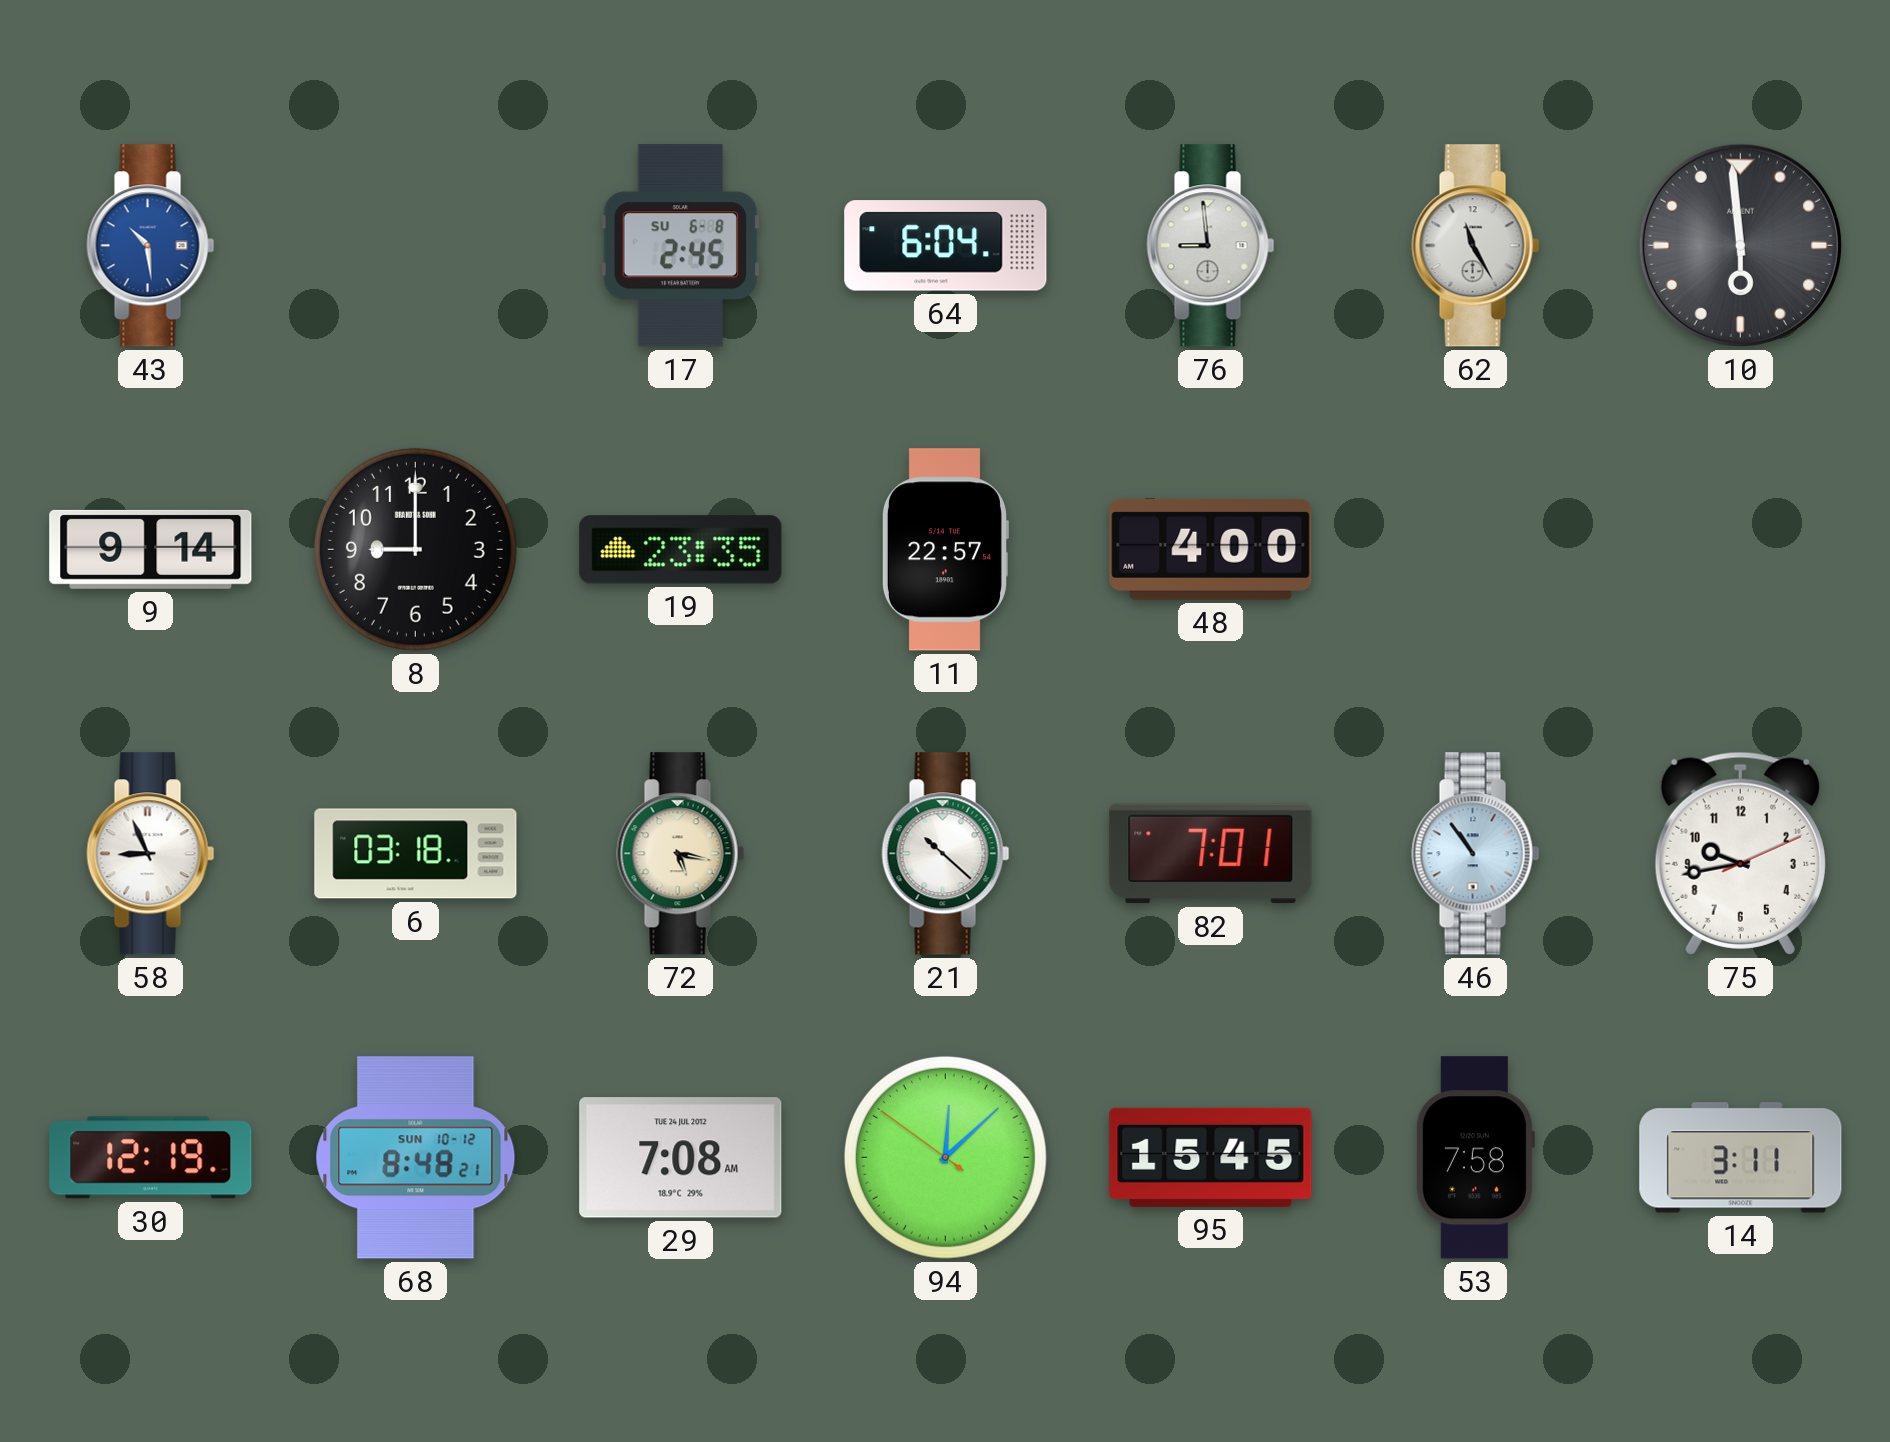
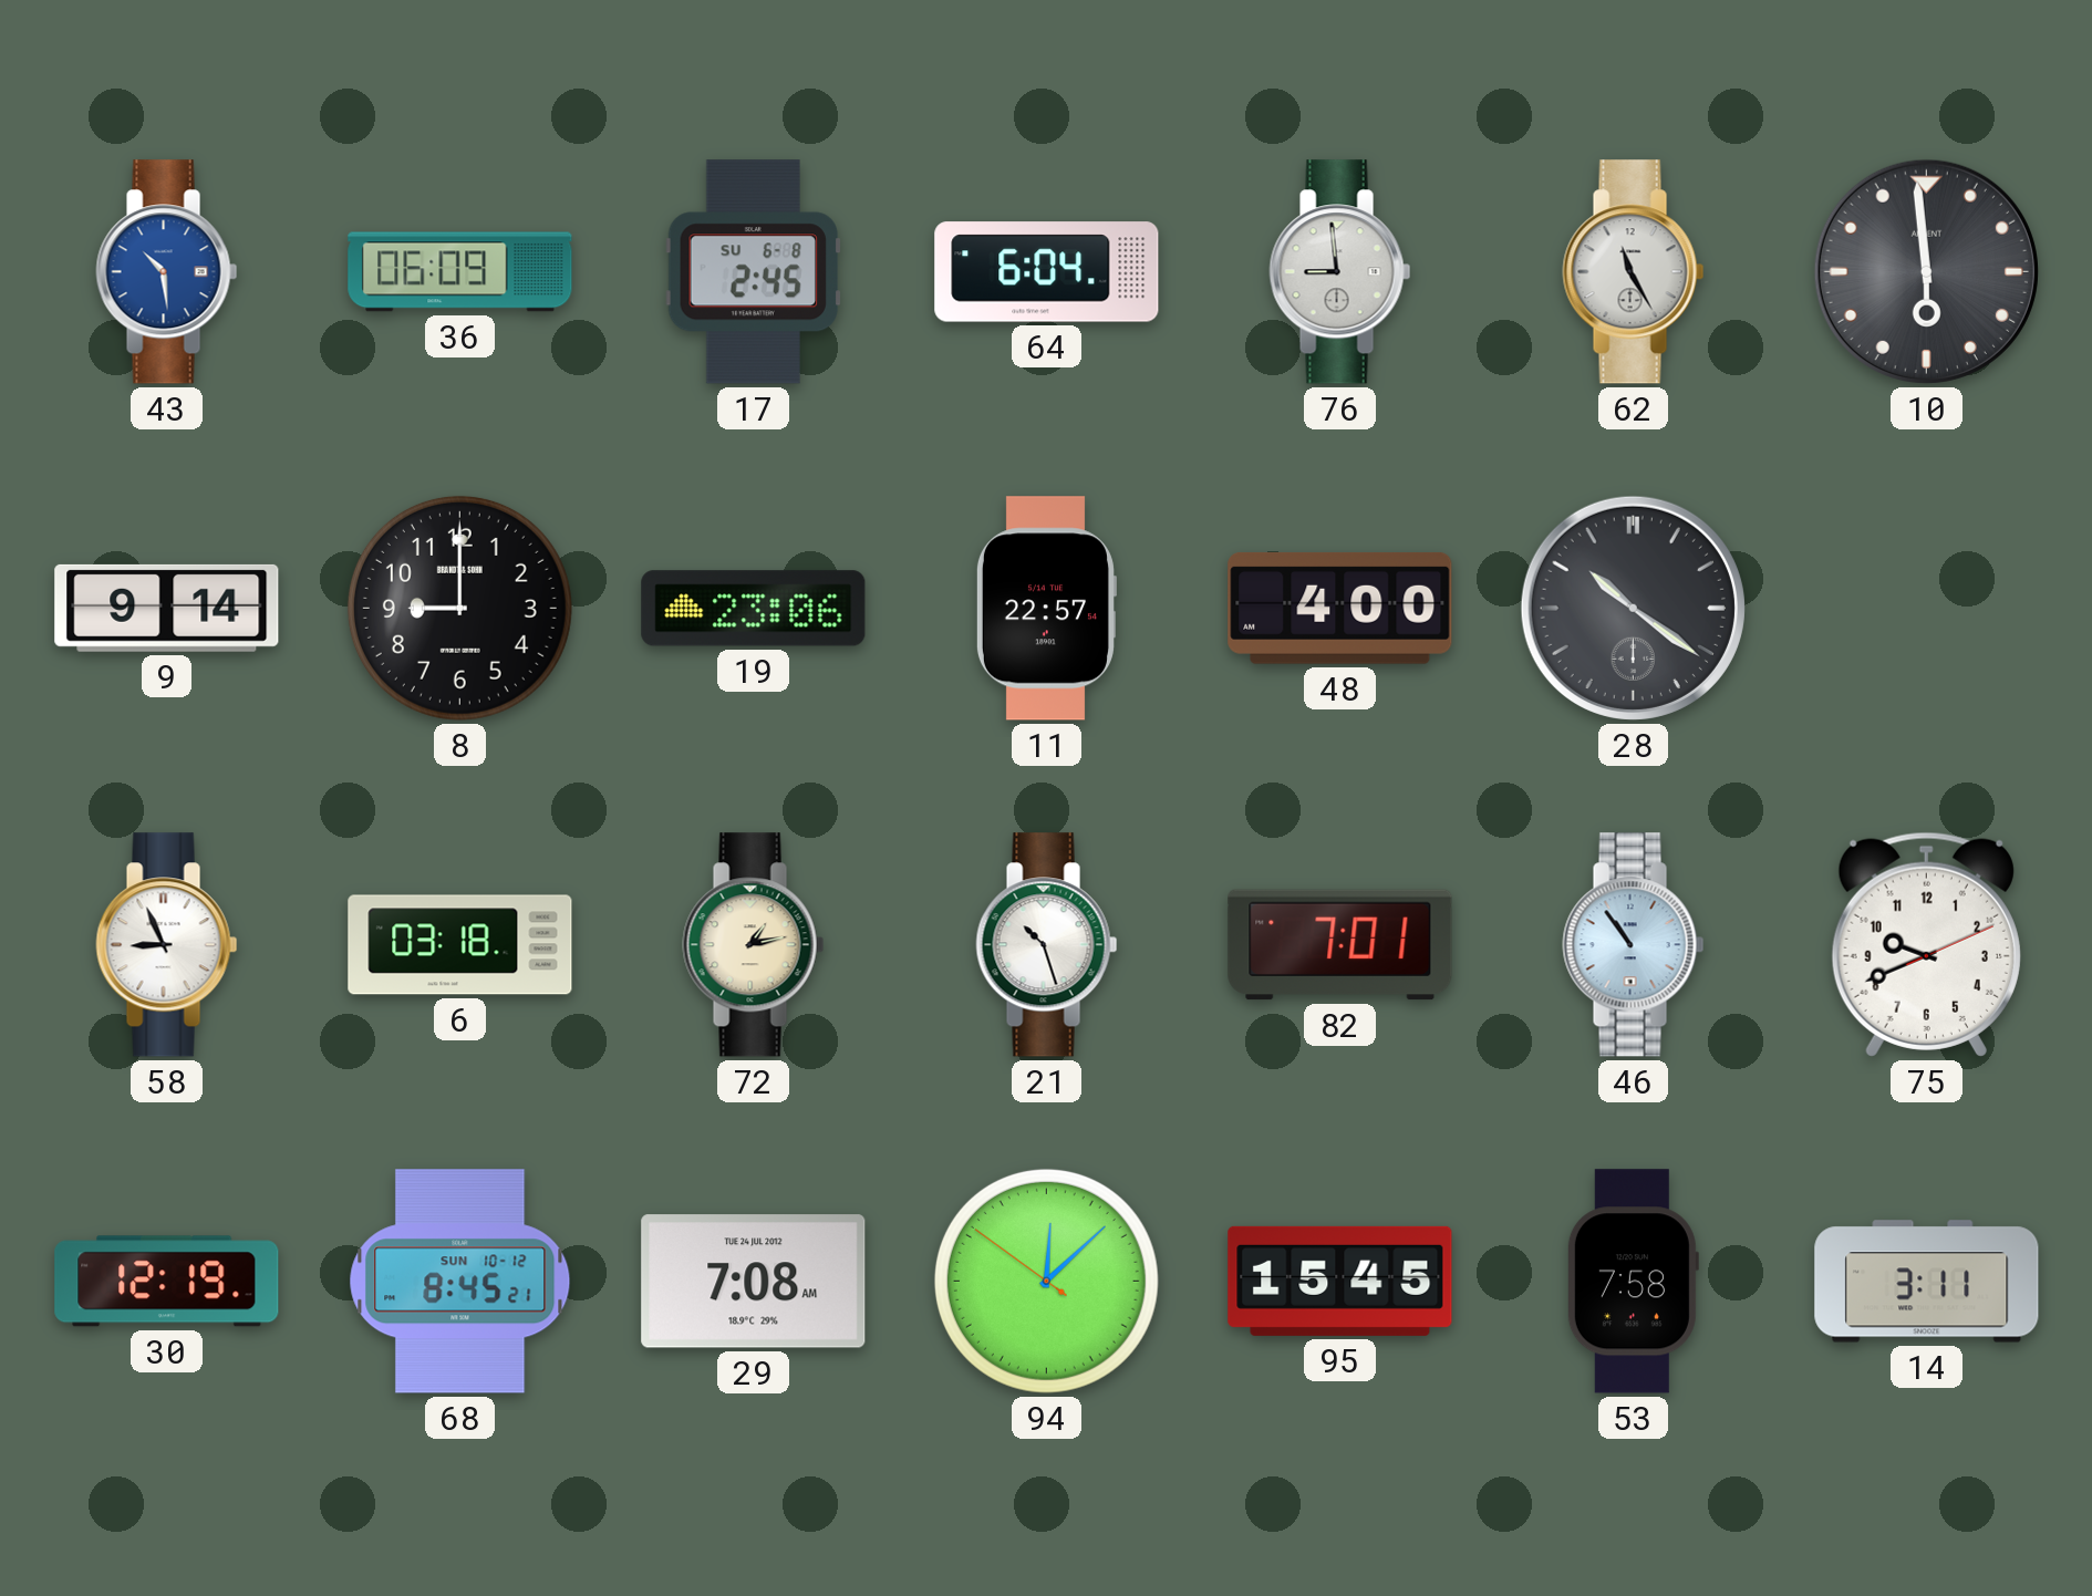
36: none -> 06:09 (460, 272)
19: 23:35 -> 23:06 (754, 609)
28: none -> 10:21 (1633, 608)
72: 5:17 -> 1:13 (754, 945)
21: 10:22 -> 10:27 (1047, 945)
75: 9:43 -> 9:41 (1926, 944)
68: 8:48 -> 8:45 (460, 1282)
